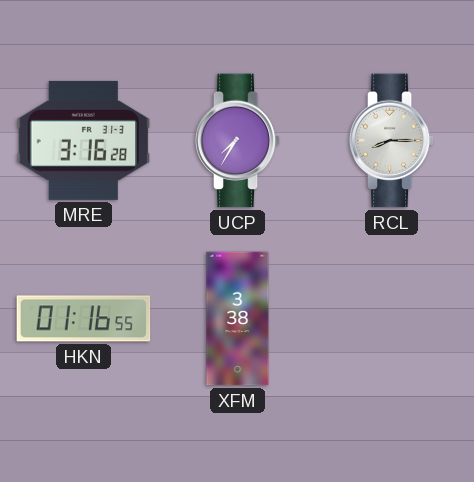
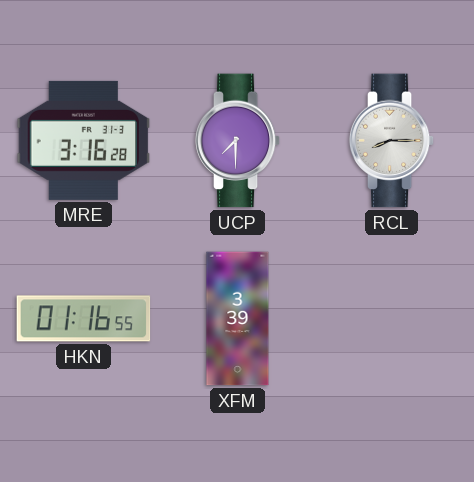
UCP: 7:35 -> 7:30 (238, 141)
XFM: 3:38 -> 3:39 (238, 319)
